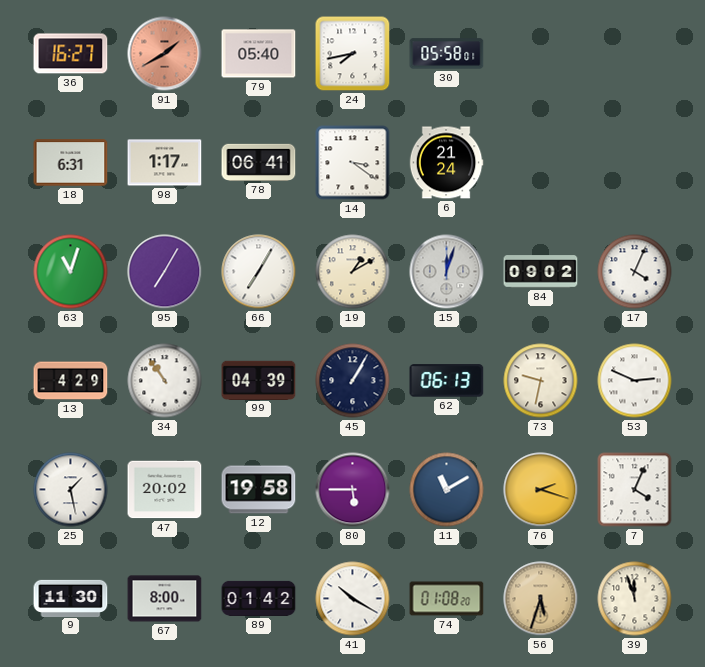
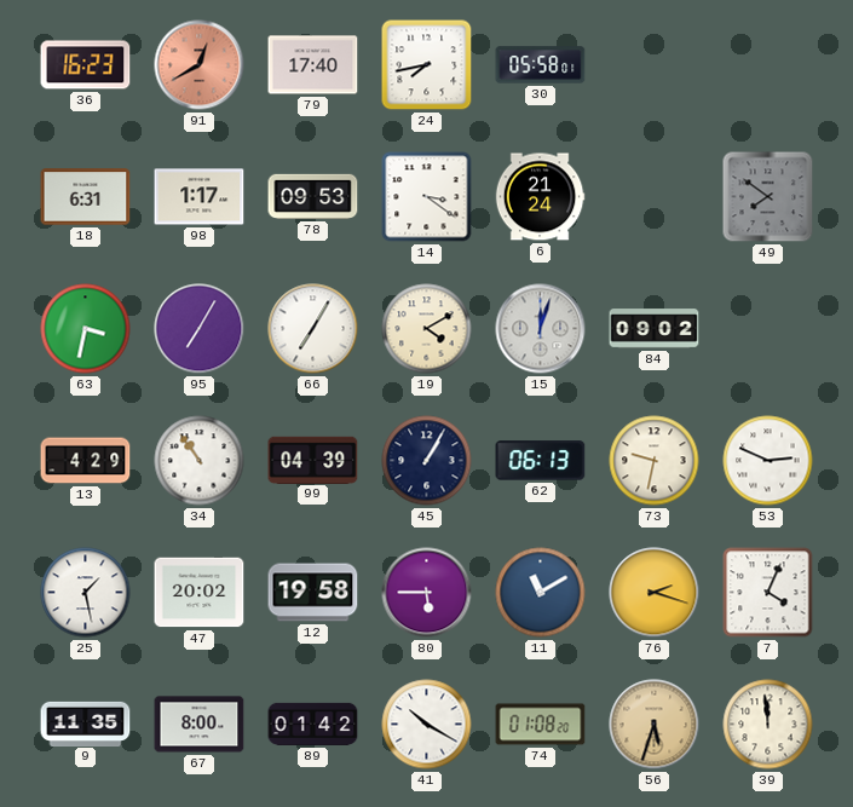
36: 16:27 -> 16:23 (86, 65)
91: 1:40 -> 12:40 (200, 65)
79: 05:40 -> 17:40 (313, 65)
78: 06:41 -> 09:53 (313, 196)
49: none -> 7:51 (768, 197)
63: 11:03 -> 3:32 (86, 329)
19: 1:10 -> 4:10 (427, 329)
17: 4:04 -> none (635, 272)
9: 11:30 -> 11:35 (86, 724)
39: 11:57 -> 11:59 (768, 725)
